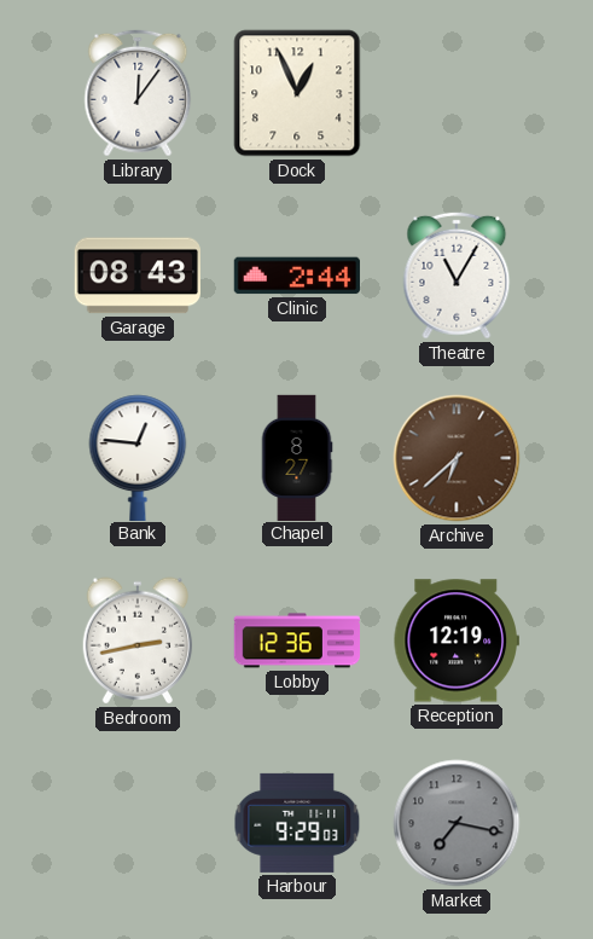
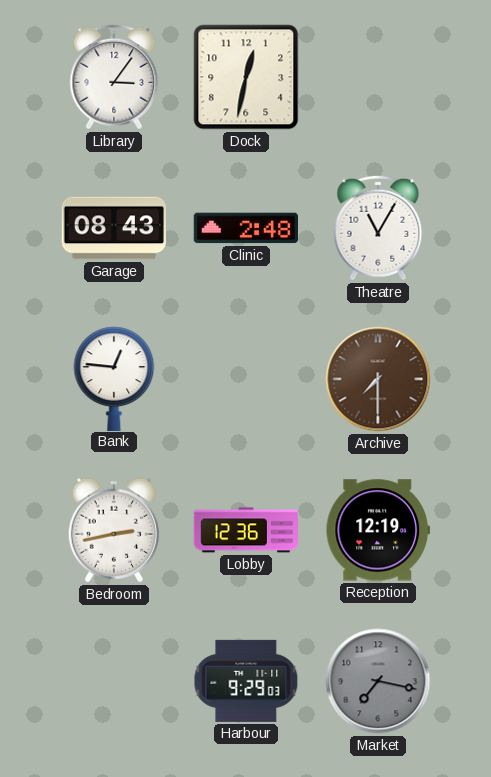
Library: 12:06 -> 3:06 (114, 77)
Dock: 12:56 -> 12:32 (246, 77)
Clinic: 2:44 -> 2:48 (246, 228)
Chapel: 8:27 -> none (297, 457)
Archive: 6:38 -> 7:30 (378, 379)
